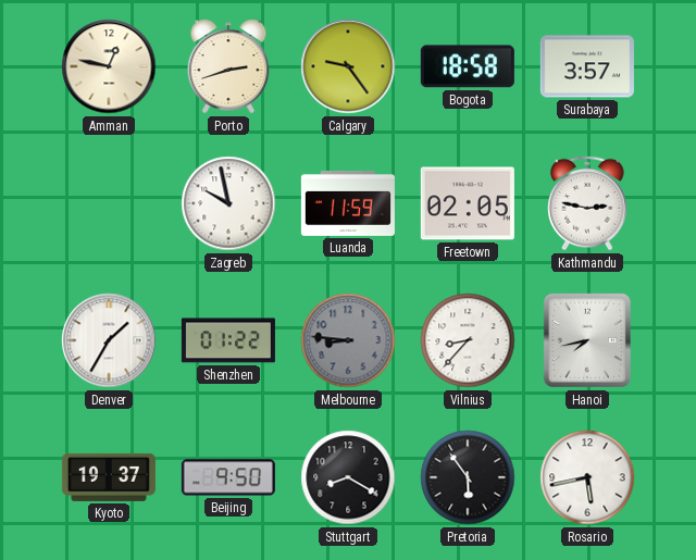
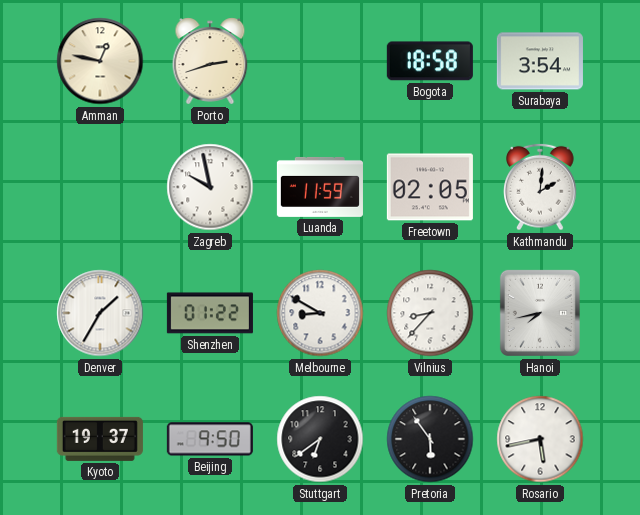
Calgary: 9:24 -> none (348, 66)
Surabaya: 3:57 -> 3:54 (540, 61)
Kathmandu: 2:47 -> 2:01 (540, 187)
Melbourne: 8:46 -> 8:50 (320, 313)
Melbourne dial: grey -> white (320, 313)
Stuttgart: 8:20 -> 6:39 (320, 439)
